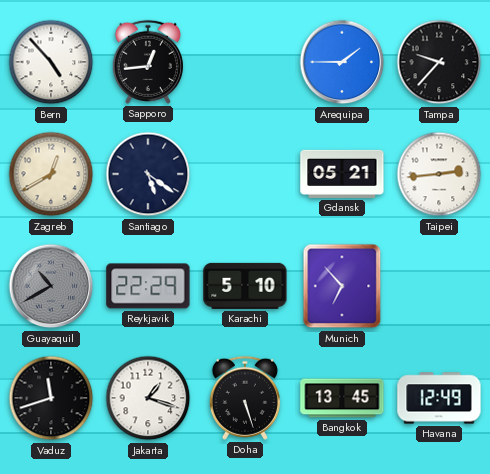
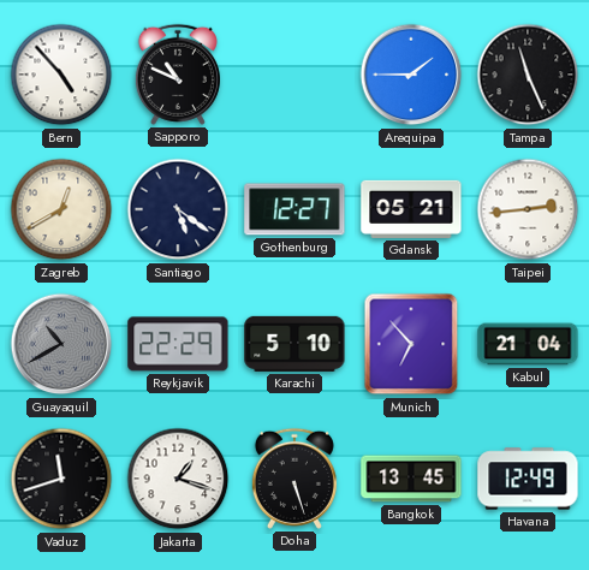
Sapporo: 12:44 -> 10:49 (178, 75)
Tampa: 9:37 -> 11:26 (528, 75)
Gothenburg: none -> 12:27 (294, 209)
Kabul: none -> 21:04 (528, 344)
